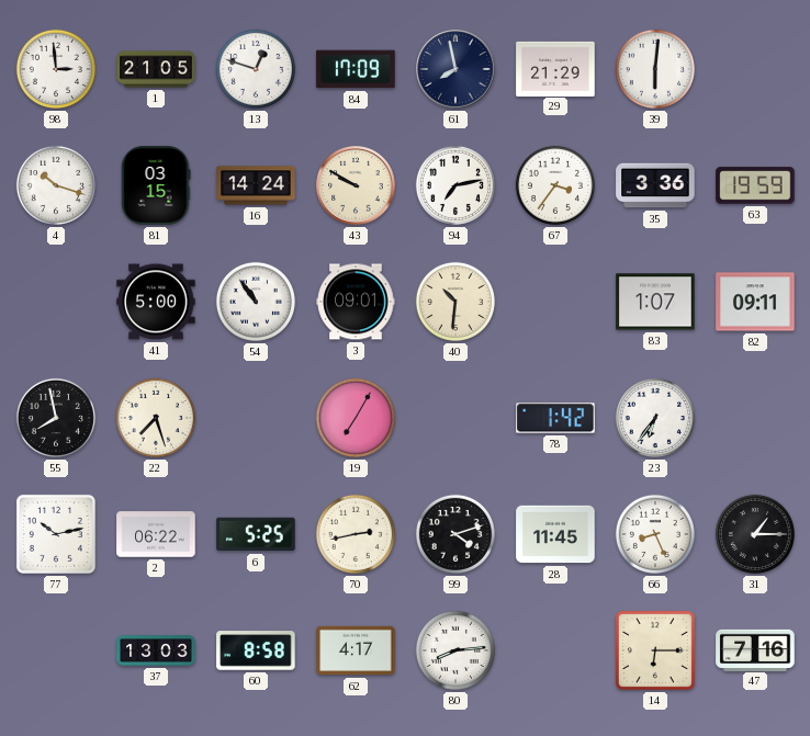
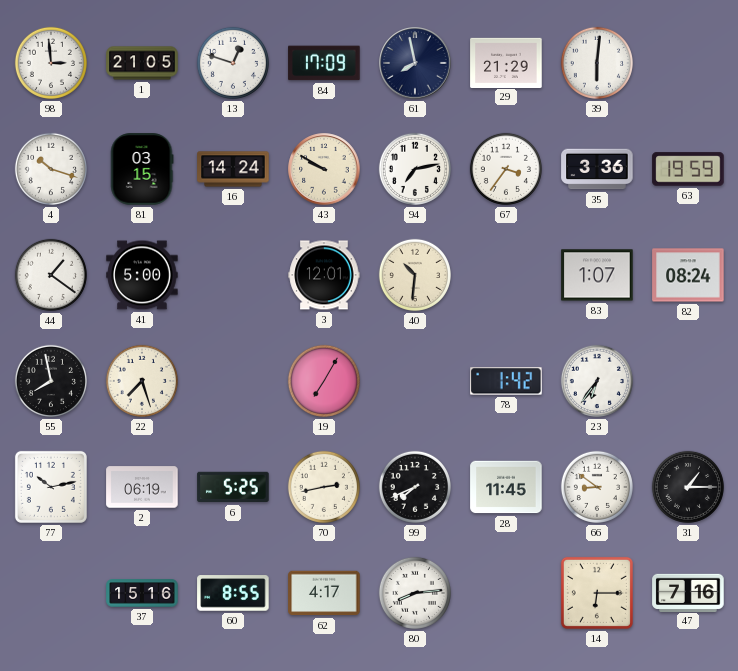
44: none -> 1:21 (51, 275)
54: 10:54 -> none (256, 302)
3: 09:01 -> 12:01 (324, 275)
82: 09:11 -> 08:24 (688, 275)
2: 06:22 -> 06:19 (142, 487)
99: 4:12 -> 7:41 (415, 487)
66: 8:26 -> 8:51 (597, 487)
37: 13:03 -> 15:16 (142, 593)
60: 8:58 -> 8:55 (233, 593)
